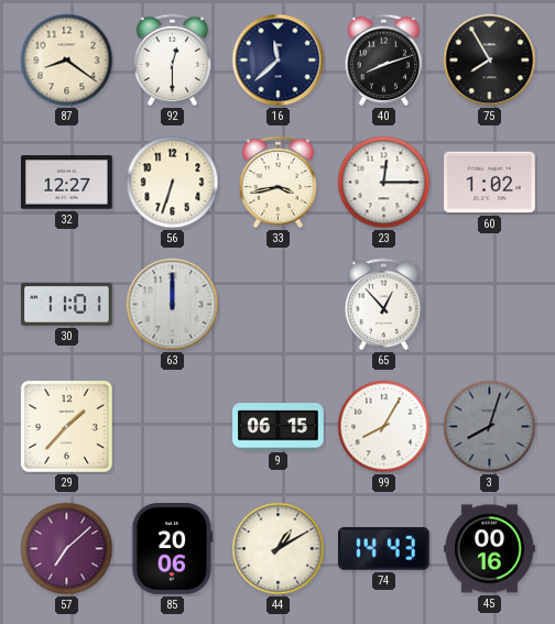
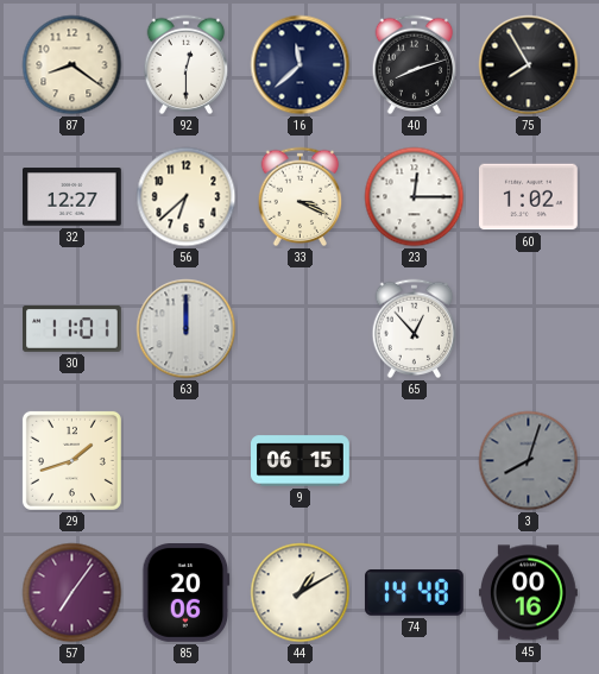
56: 6:33 -> 6:38 (187, 197)
33: 3:43 -> 3:19 (301, 197)
29: 1:37 -> 1:42 (71, 460)
99: 8:05 -> none (384, 427)
57: 7:08 -> 7:06 (72, 593)
74: 14:43 -> 14:48 (414, 593)
